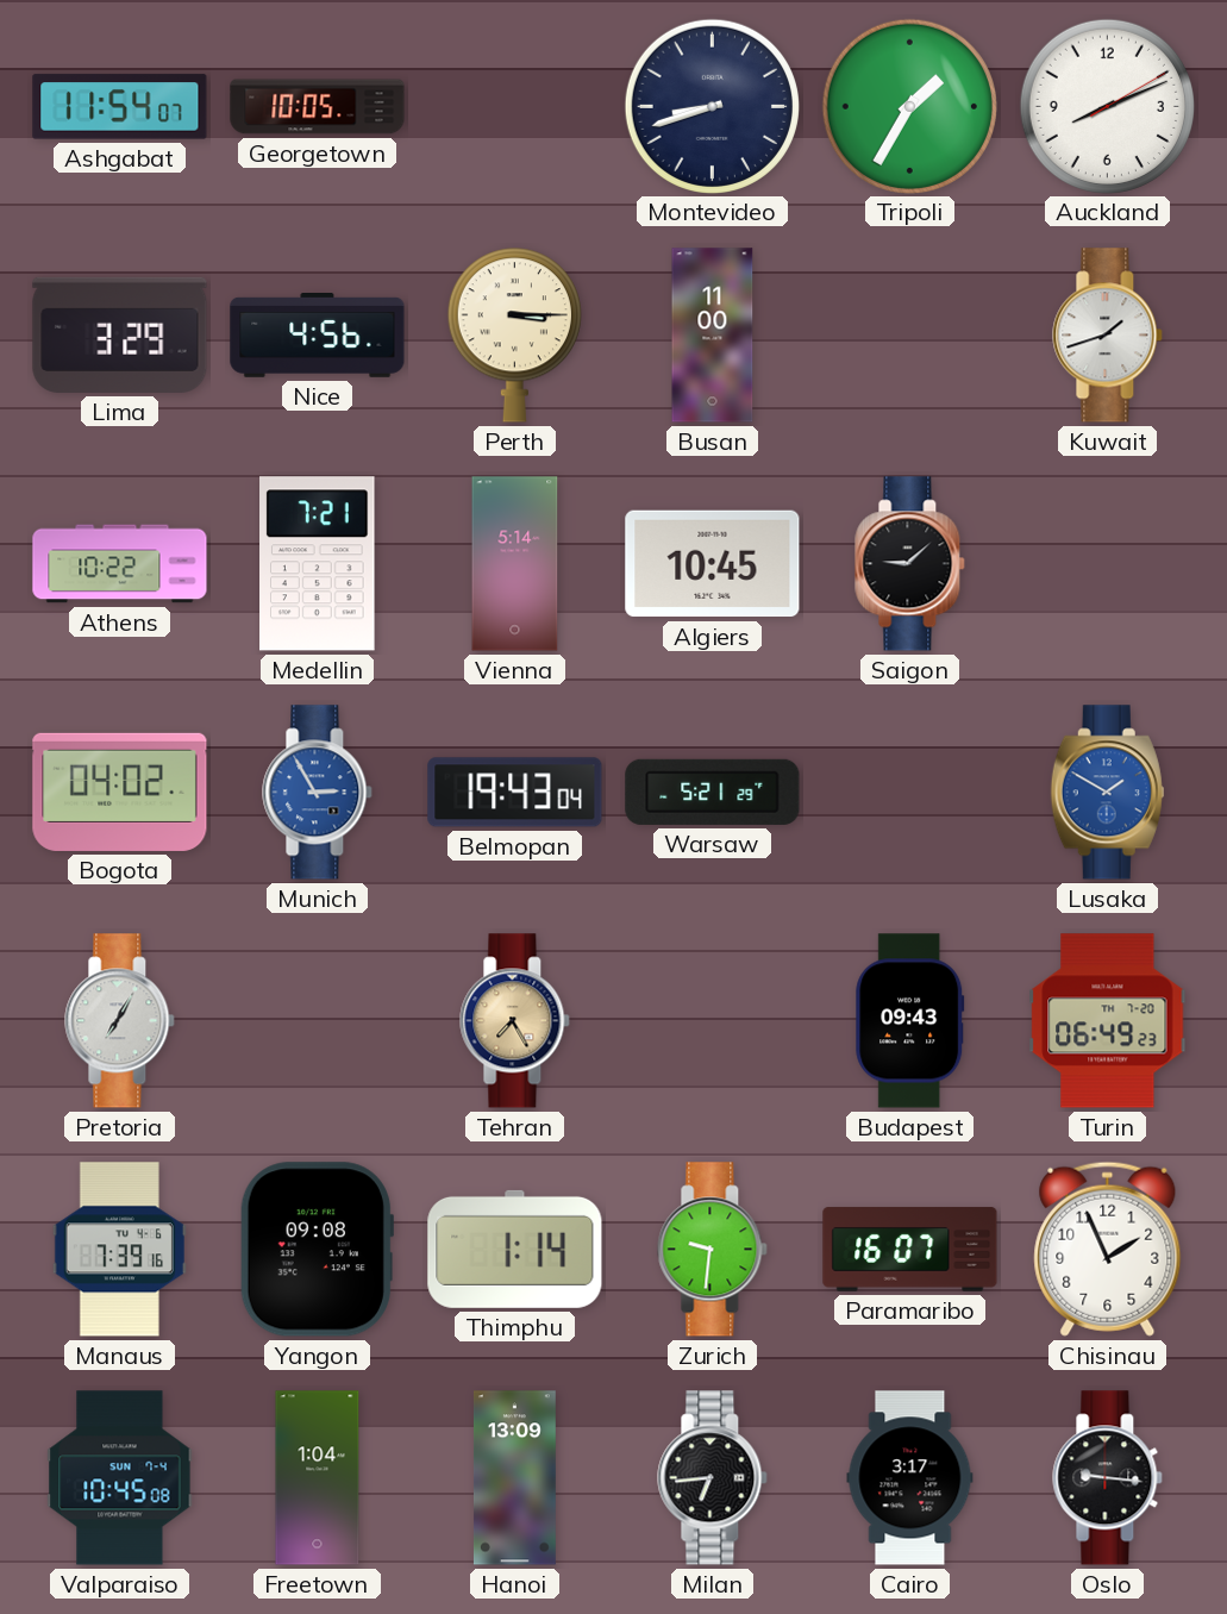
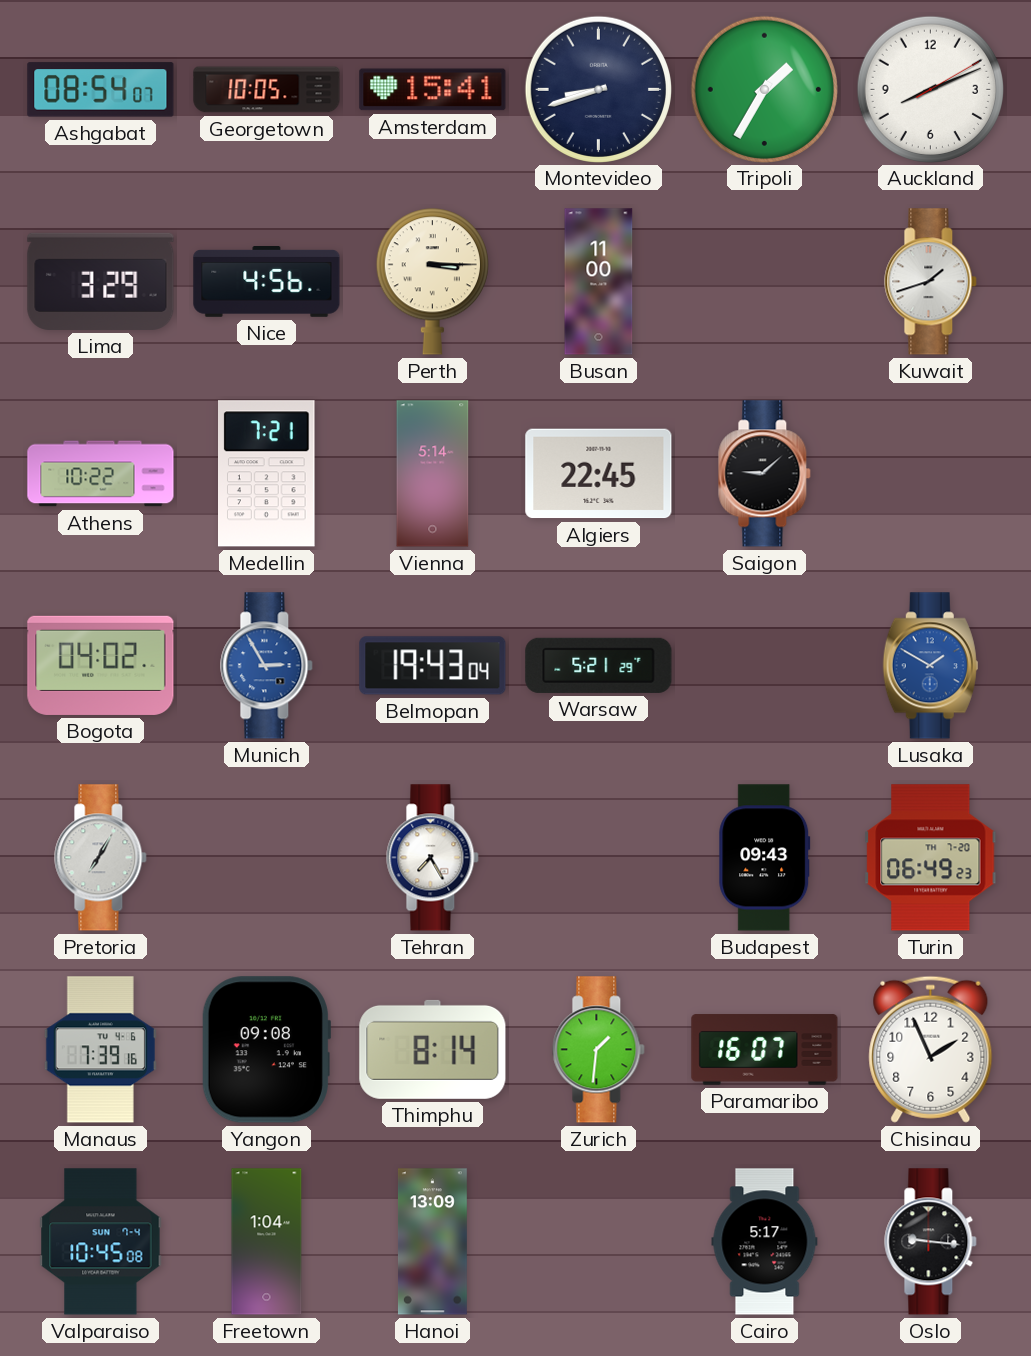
Ashgabat: 11:54 -> 08:54 (101, 90)
Amsterdam: none -> 15:41 (433, 90)
Algiers: 10:45 -> 22:45 (599, 474)
Tehran dial: champagne -> white (433, 858)
Thimphu: 1:14 -> 8:14 (433, 1049)
Zurich: 9:31 -> 1:31 (599, 1050)
Milan: 6:44 -> none (713, 1478)
Cairo: 3:17 -> 5:17 (765, 1242)
